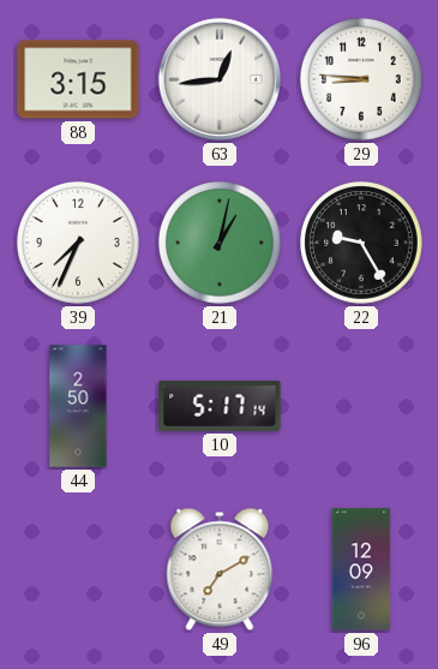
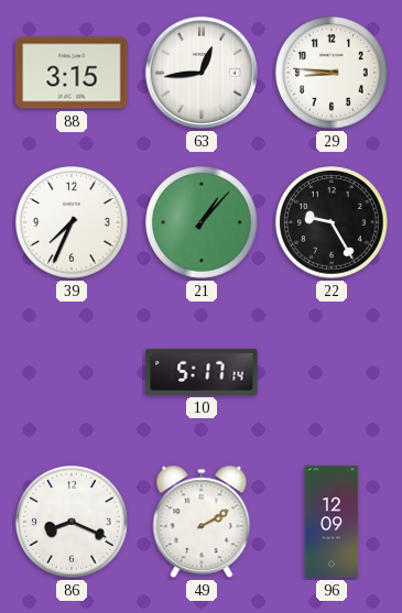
21: 1:02 -> 1:07 (203, 223)
44: 2:50 -> none (78, 406)
86: none -> 8:19 (73, 523)
49: 7:10 -> 2:10 (202, 522)
